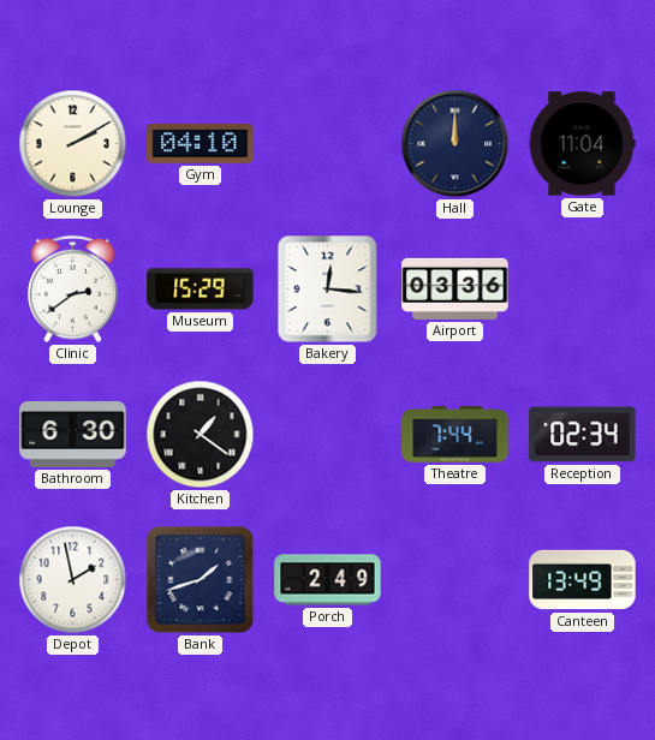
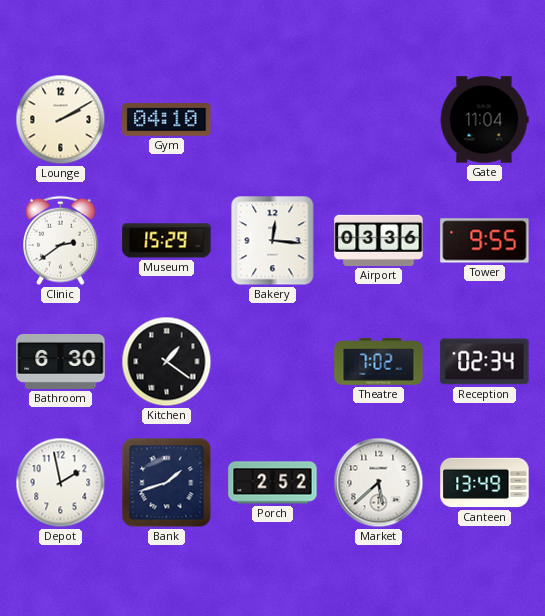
Hall: 12:00 -> none (455, 144)
Tower: none -> 9:55 (485, 241)
Theatre: 7:44 -> 7:02 (379, 362)
Porch: 2:49 -> 2:52 (273, 483)
Market: none -> 5:38 (379, 483)
